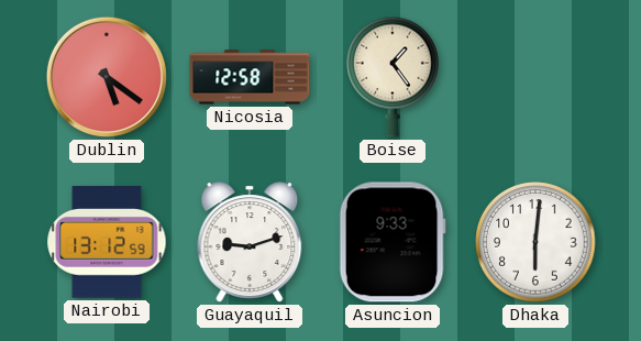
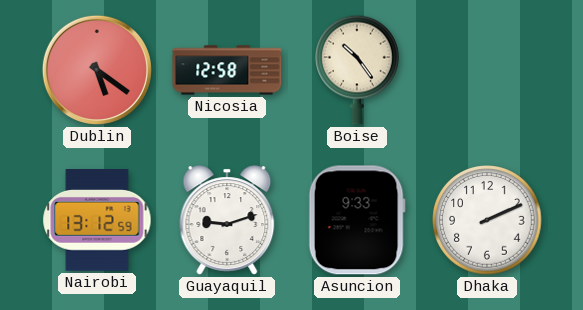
Boise: 1:24 -> 10:24 (358, 70)
Dhaka: 6:01 -> 2:11 (487, 220)
